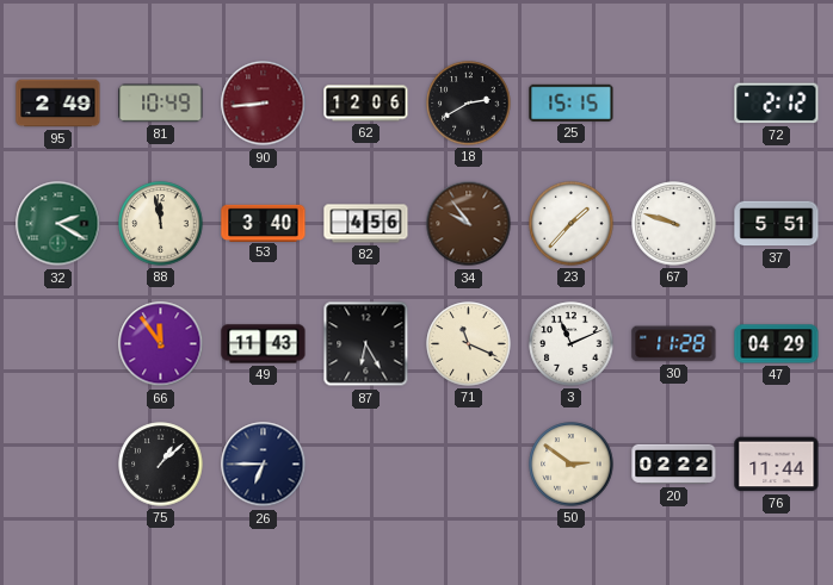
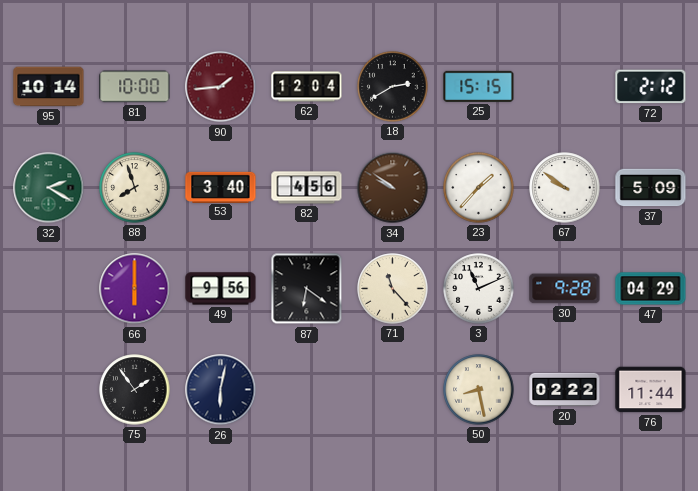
95: 2:49 -> 10:14 (49, 87)
81: 10:49 -> 10:00 (135, 87)
90: 8:44 -> 1:44 (221, 87)
62: 12:06 -> 12:04 (307, 87)
88: 11:58 -> 7:57 (135, 188)
34: 9:54 -> 9:51 (393, 188)
67: 9:48 -> 9:51 (565, 188)
37: 5:51 -> 5:09 (651, 188)
66: 11:54 -> 6:00 (135, 289)
49: 11:43 -> 9:56 (221, 289)
87: 6:25 -> 6:21 (307, 289)
71: 11:19 -> 11:23 (393, 289)
30: 11:28 -> 9:28 (565, 289)
75: 1:08 -> 1:54 (135, 390)
26: 6:45 -> 6:02 (221, 390)
50: 2:51 -> 8:28 (479, 390)
